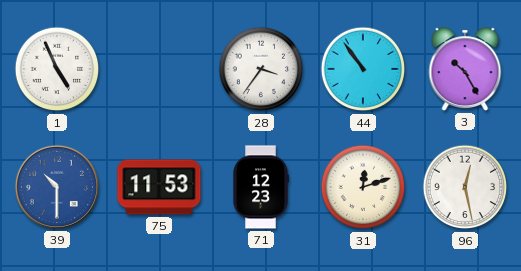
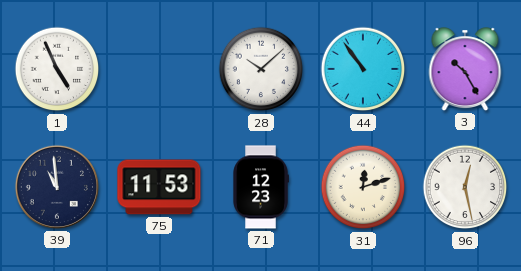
28: 3:36 -> 10:08 (261, 69)
39: 10:30 -> 10:59 (57, 187)
39 dial: blue -> navy (57, 187)
